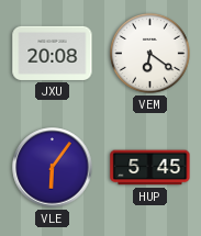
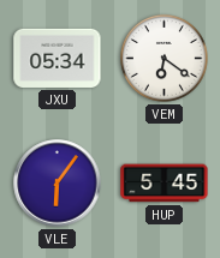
JXU: 20:08 -> 05:34 (58, 58)
